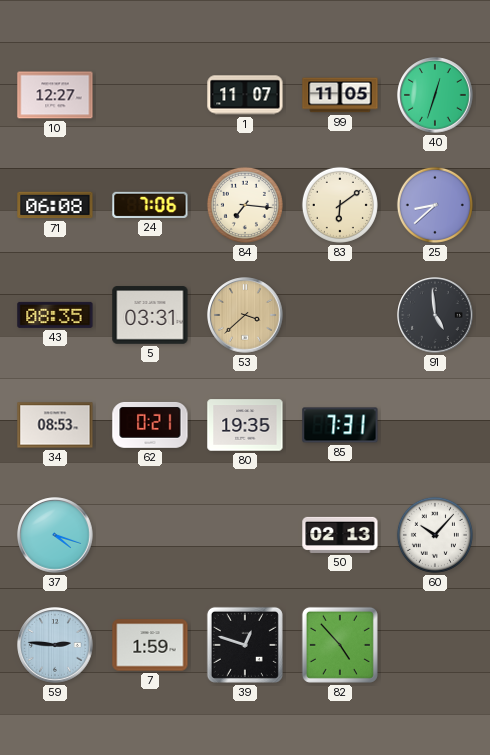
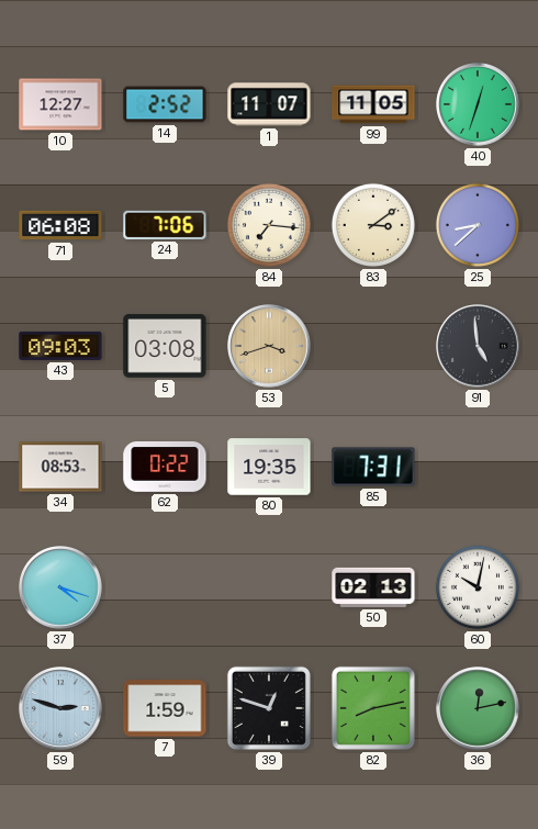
14: none -> 2:52 (165, 104)
83: 6:09 -> 3:09 (373, 225)
43: 08:35 -> 09:03 (60, 346)
5: 03:31 -> 03:08 (165, 346)
53: 3:38 -> 3:42 (269, 346)
62: 0:21 -> 0:22 (165, 467)
60: 10:07 -> 10:02 (478, 587)
59: 2:46 -> 2:48 (60, 708)
82: 4:53 -> 8:13 (373, 708)
36: none -> 12:13 (478, 708)
